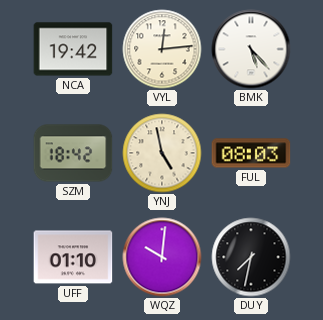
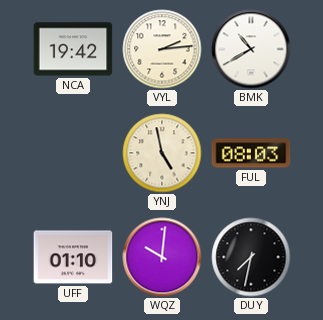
VYL: 12:14 -> 2:14 (162, 49)
BMK: 5:23 -> 10:40 (251, 49)
SZM: 18:42 -> none (73, 153)
